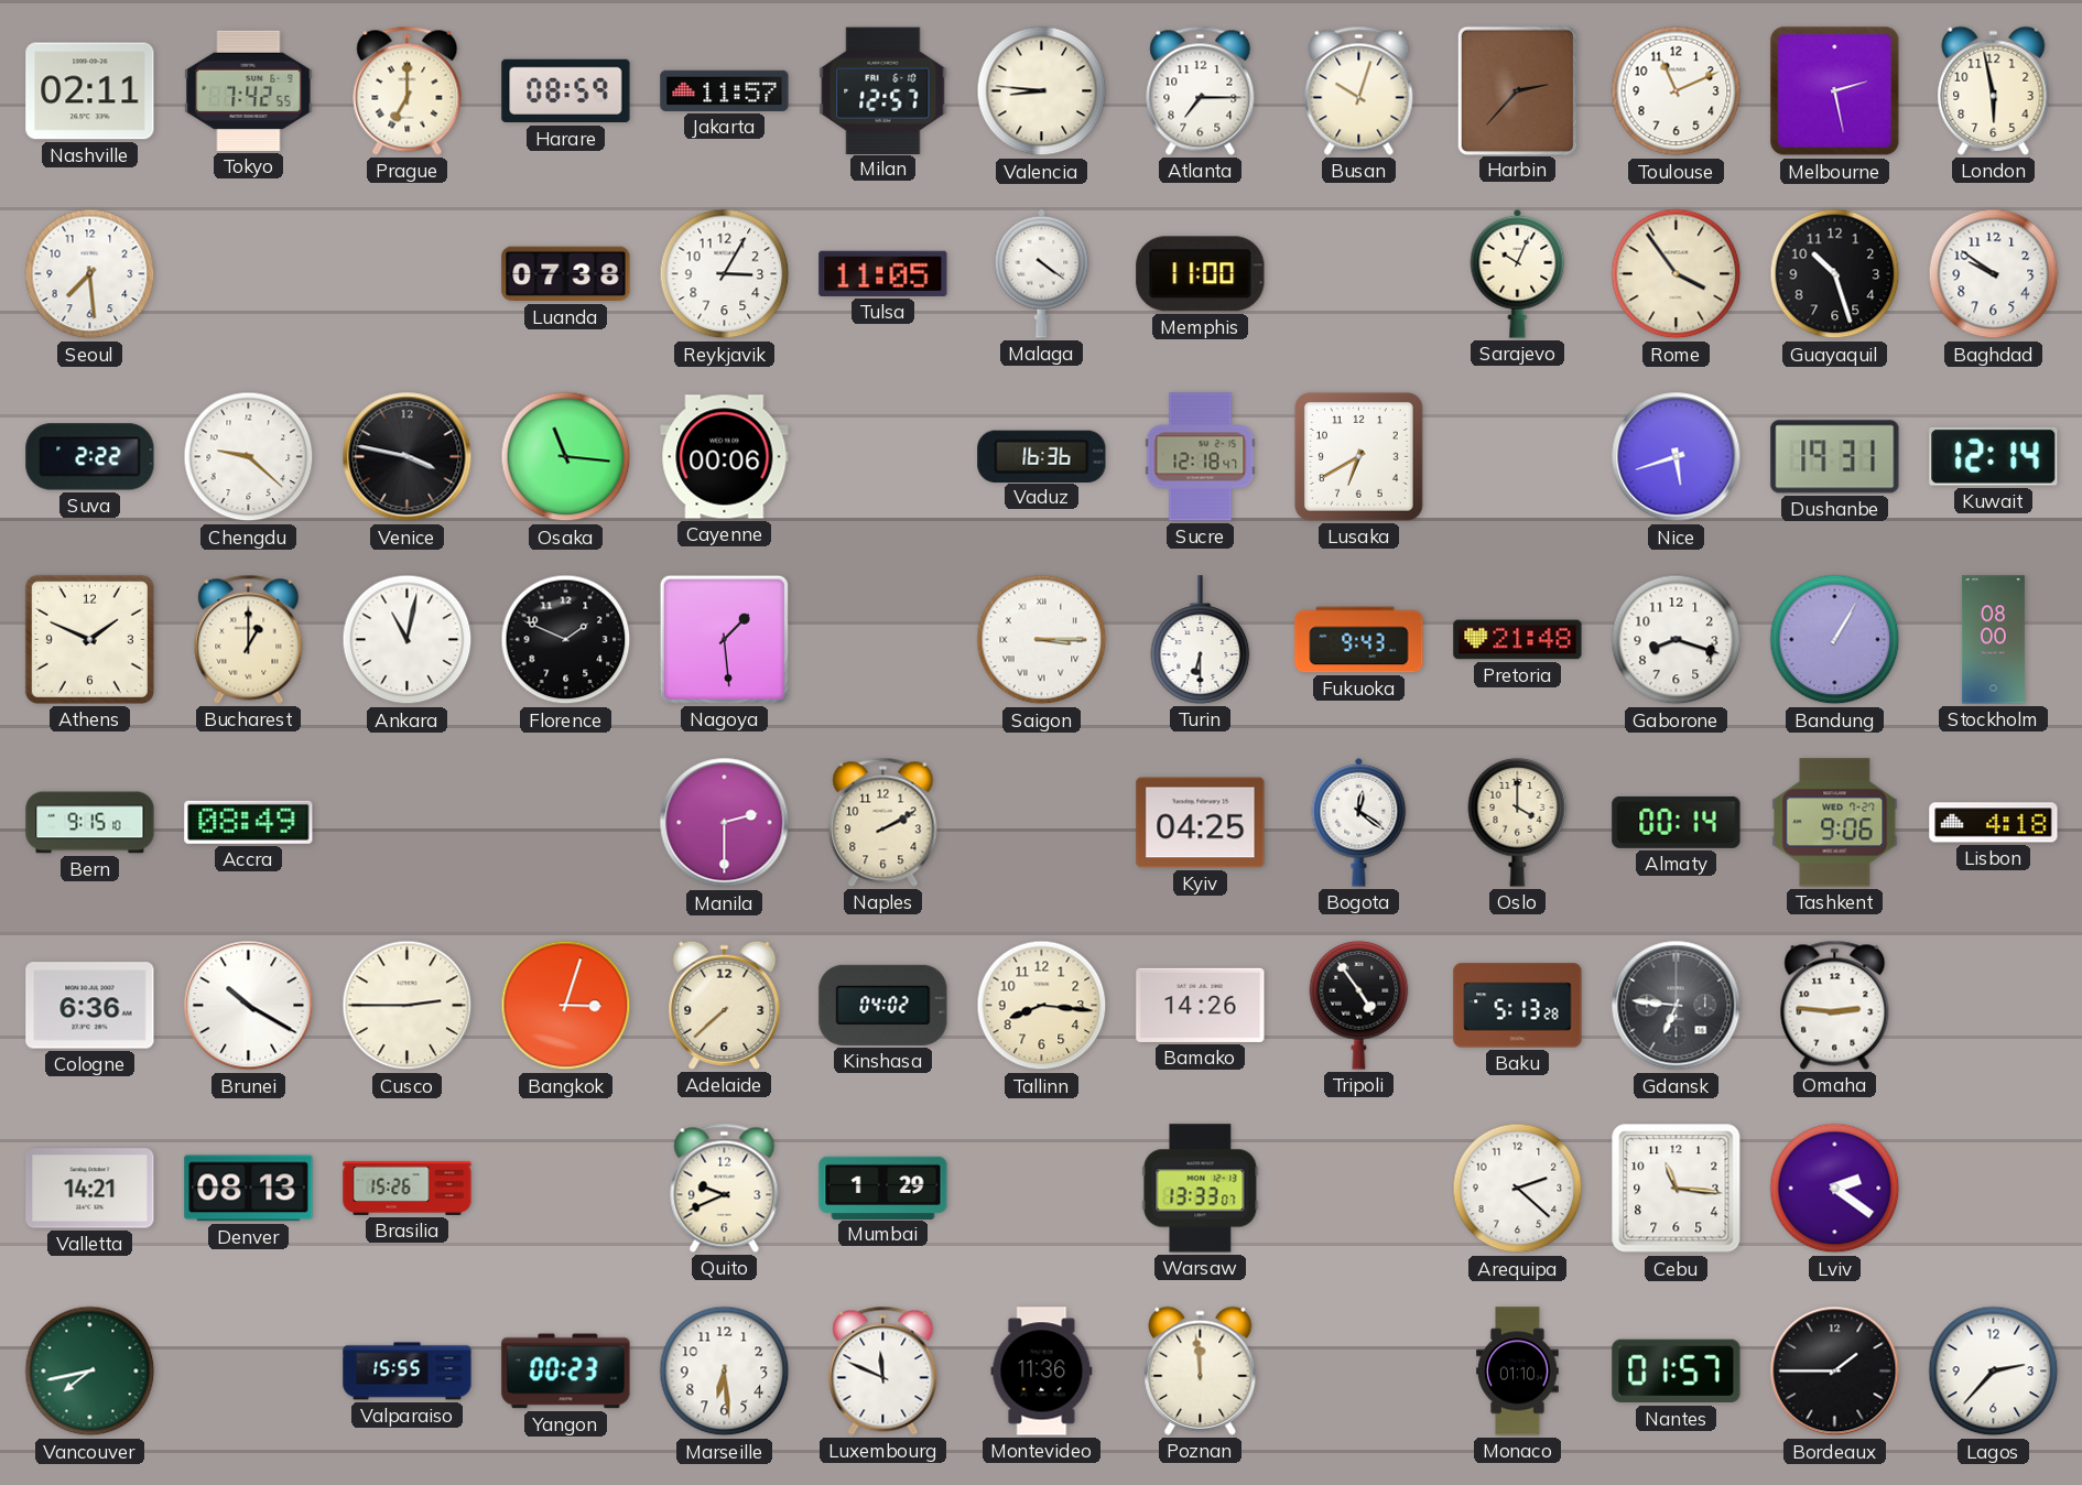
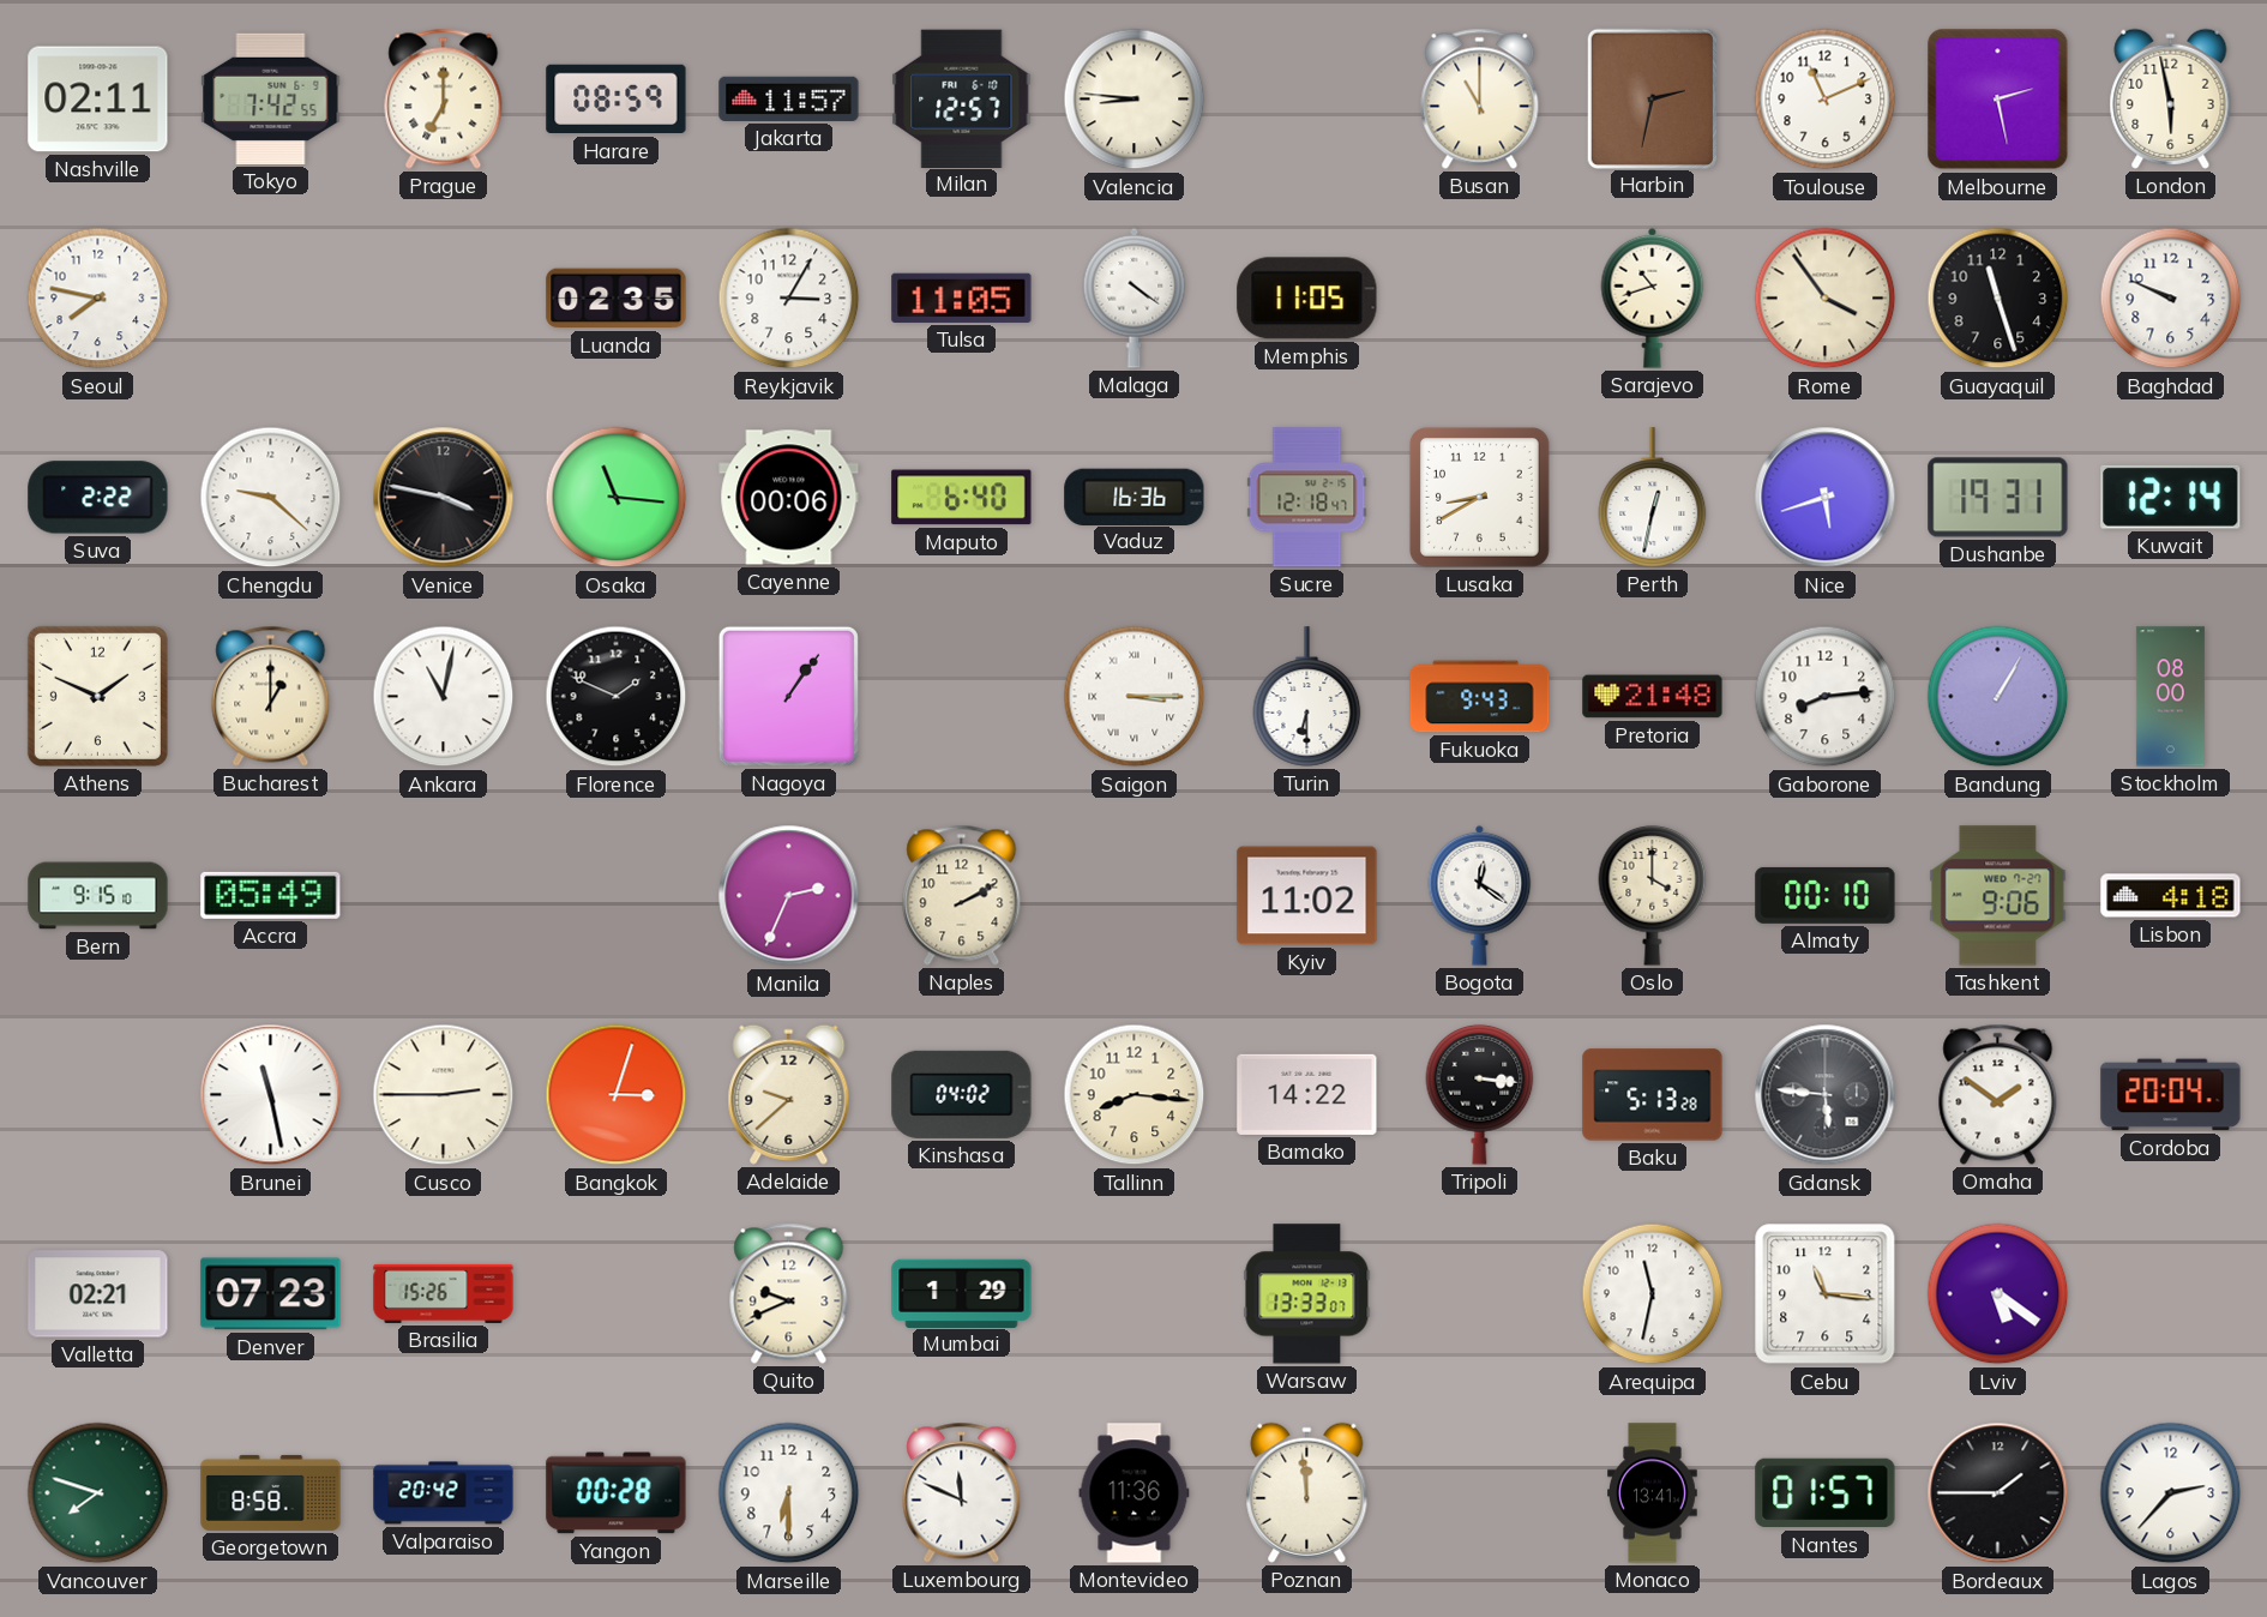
Atlanta: 7:15 -> none (1201, 90)
Busan: 10:03 -> 11:00 (1480, 98)
Harbin: 2:37 -> 2:32 (1652, 98)
Seoul: 7:29 -> 7:47 (98, 299)
Luanda: 07:38 -> 02:35 (617, 299)
Memphis: 11:00 -> 11:05 (1307, 299)
Sarajevo: 10:04 -> 10:42 (1653, 297)
Guayaquil: 10:27 -> 11:27 (1998, 299)
Baghdad: 9:51 -> 9:49 (2171, 299)
Maputo: none -> 6:40 (962, 498)
Lusaka: 6:40 -> 8:40 (1479, 497)
Perth: none -> 12:32 (1653, 498)
Nagoya: 1:29 -> 1:06 (788, 696)
Gaborone: 8:18 -> 8:14 (1826, 697)
Accra: 08:49 -> 05:49 (271, 895)
Manila: 2:30 -> 2:34 (789, 896)
Kyiv: 04:25 -> 11:02 (1307, 896)
Almaty: 00:14 -> 00:10 (1826, 895)
Cologne: 6:36 -> none (90, 1006)
Brunei: 10:20 -> 11:28 (271, 1095)
Adelaide: 7:38 -> 9:38 (789, 1094)
Bamako: 14:26 -> 14:22 (1307, 1094)
Tripoli: 4:54 -> 3:16 (1480, 1094)
Gdansk: 6:46 -> 5:46 (1826, 1095)
Omaha: 2:46 -> 1:51 (1998, 1094)
Cordoba: none -> 20:04 (2171, 1095)
Valletta: 14:21 -> 02:21 (98, 1294)
Denver: 08:13 -> 07:23 (271, 1294)
Arequipa: 2:22 -> 11:32 (1653, 1294)
Lviv: 2:21 -> 5:21 (1998, 1294)
Vancouver: 7:43 -> 7:48 (98, 1493)
Georgetown: none -> 8:58 (271, 1492)
Valparaiso: 15:55 -> 20:42 (444, 1493)
Yangon: 00:23 -> 00:28 (617, 1493)
Marseille: 6:29 -> 6:30 (789, 1493)
Monaco: 01:10 -> 13:41 (1653, 1493)
